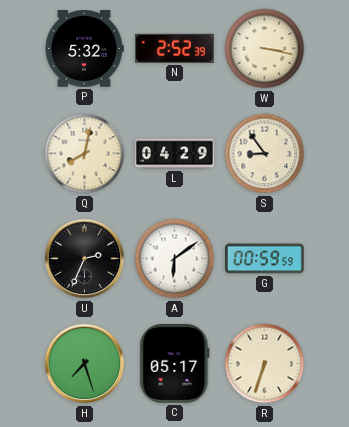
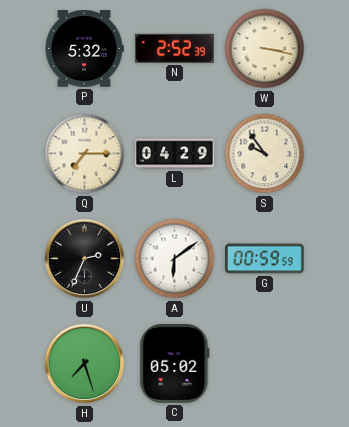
Q: 8:02 -> 7:15 (85, 154)
S: 8:54 -> 9:54 (265, 154)
C: 05:17 -> 05:02 (175, 363)
R: 6:33 -> none (265, 364)
